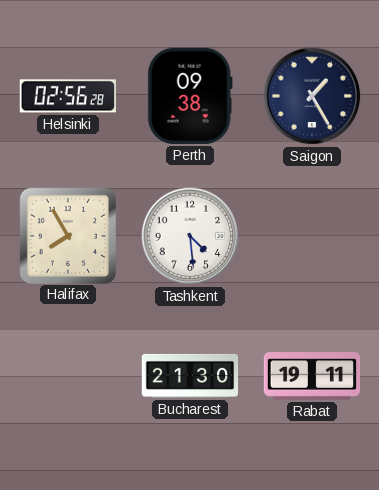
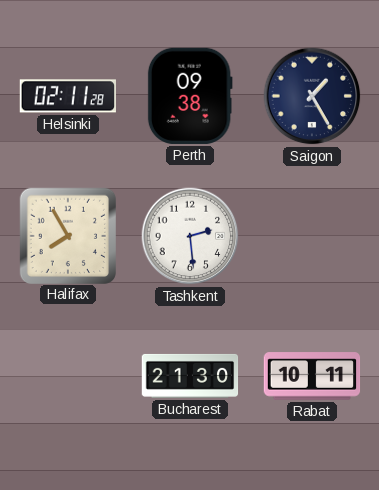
Helsinki: 02:56 -> 02:11 (67, 96)
Tashkent: 4:29 -> 2:29 (190, 236)
Rabat: 19:11 -> 10:11 (312, 376)
